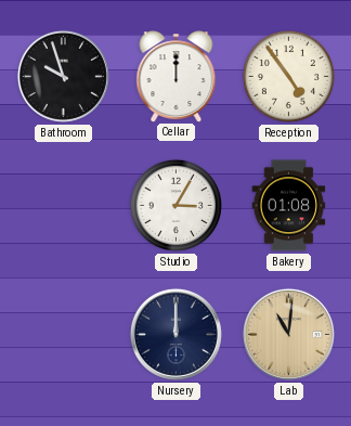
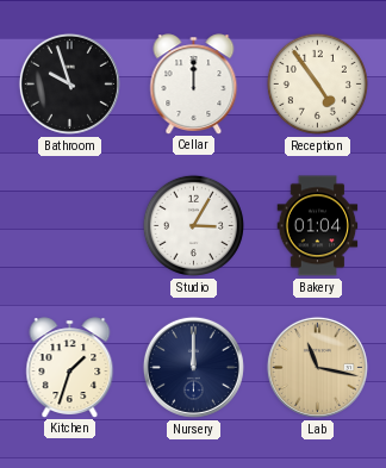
Bakery: 01:08 -> 01:04 (318, 226)
Kitchen: none -> 1:33 (70, 367)
Lab: 11:01 -> 11:17 (317, 367)
